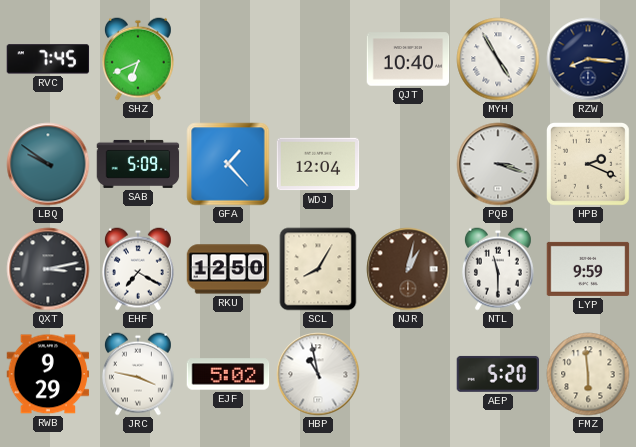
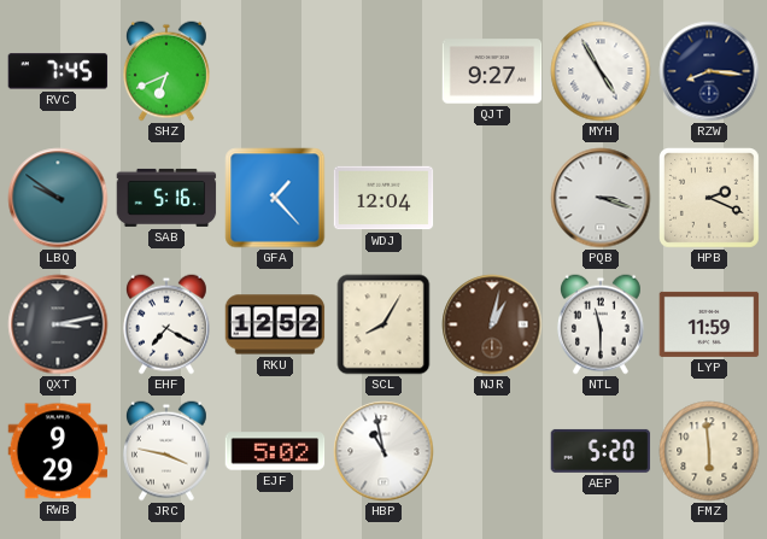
QJT: 10:40 -> 9:27 (492, 71)
SAB: 5:09 -> 5:16 (166, 198)
RKU: 12:50 -> 12:52 (275, 324)
LYP: 9:59 -> 11:59 (709, 324)
